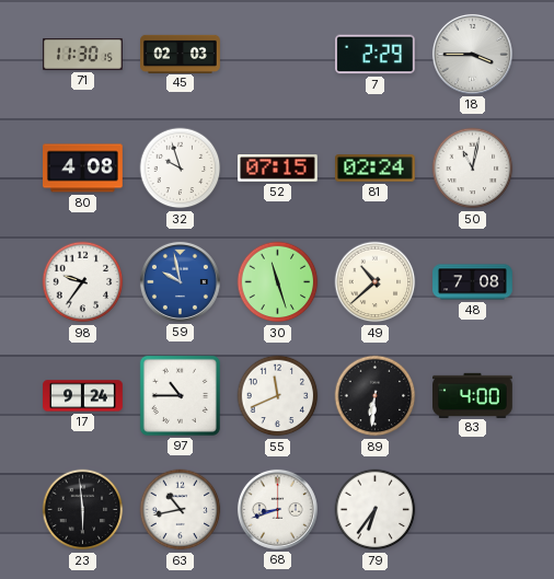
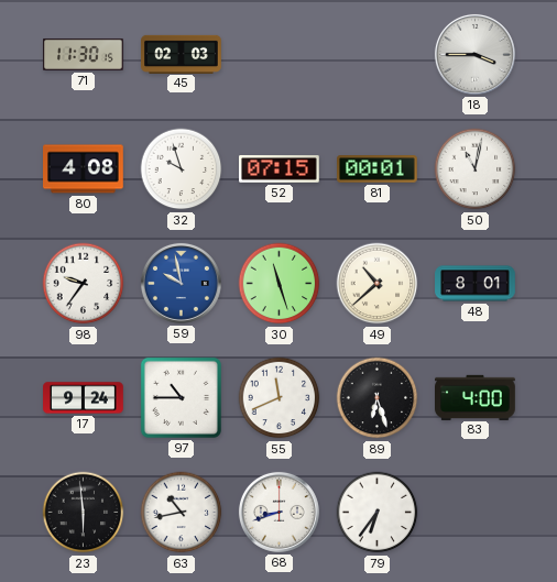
7: 2:29 -> none (376, 55)
81: 02:24 -> 00:01 (378, 169)
48: 7:08 -> 8:01 (476, 284)
89: 6:31 -> 6:27 (378, 398)
